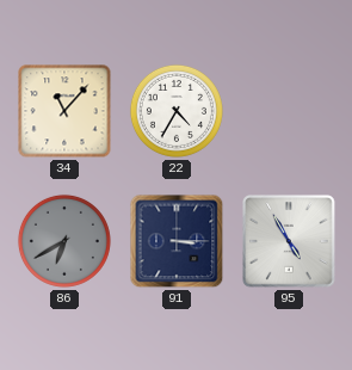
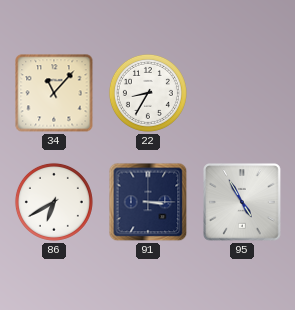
22: 4:35 -> 8:35 (148, 93)
86 dial: grey -> white (54, 202)
